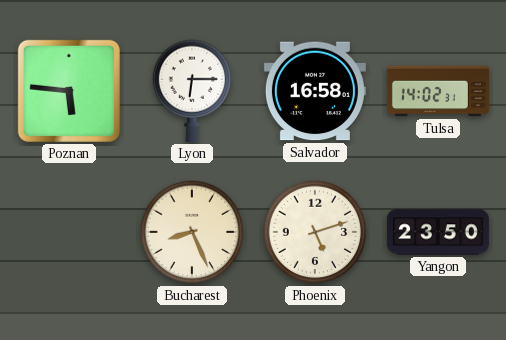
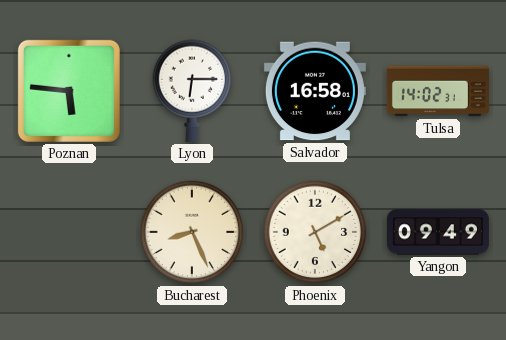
Phoenix: 5:12 -> 5:10 (315, 232)
Yangon: 23:50 -> 09:49 (438, 232)
